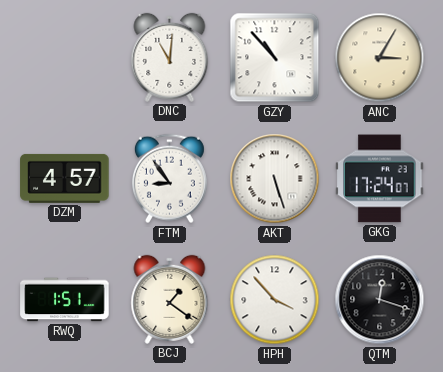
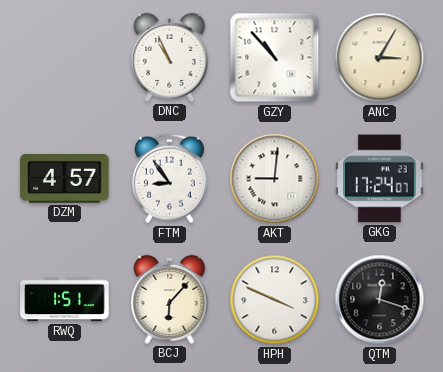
DNC: 11:01 -> 10:56 (170, 57)
AKT: 5:27 -> 9:01 (275, 179)
BCJ: 1:21 -> 6:07 (170, 299)
HPH: 3:53 -> 3:49 (275, 300)
